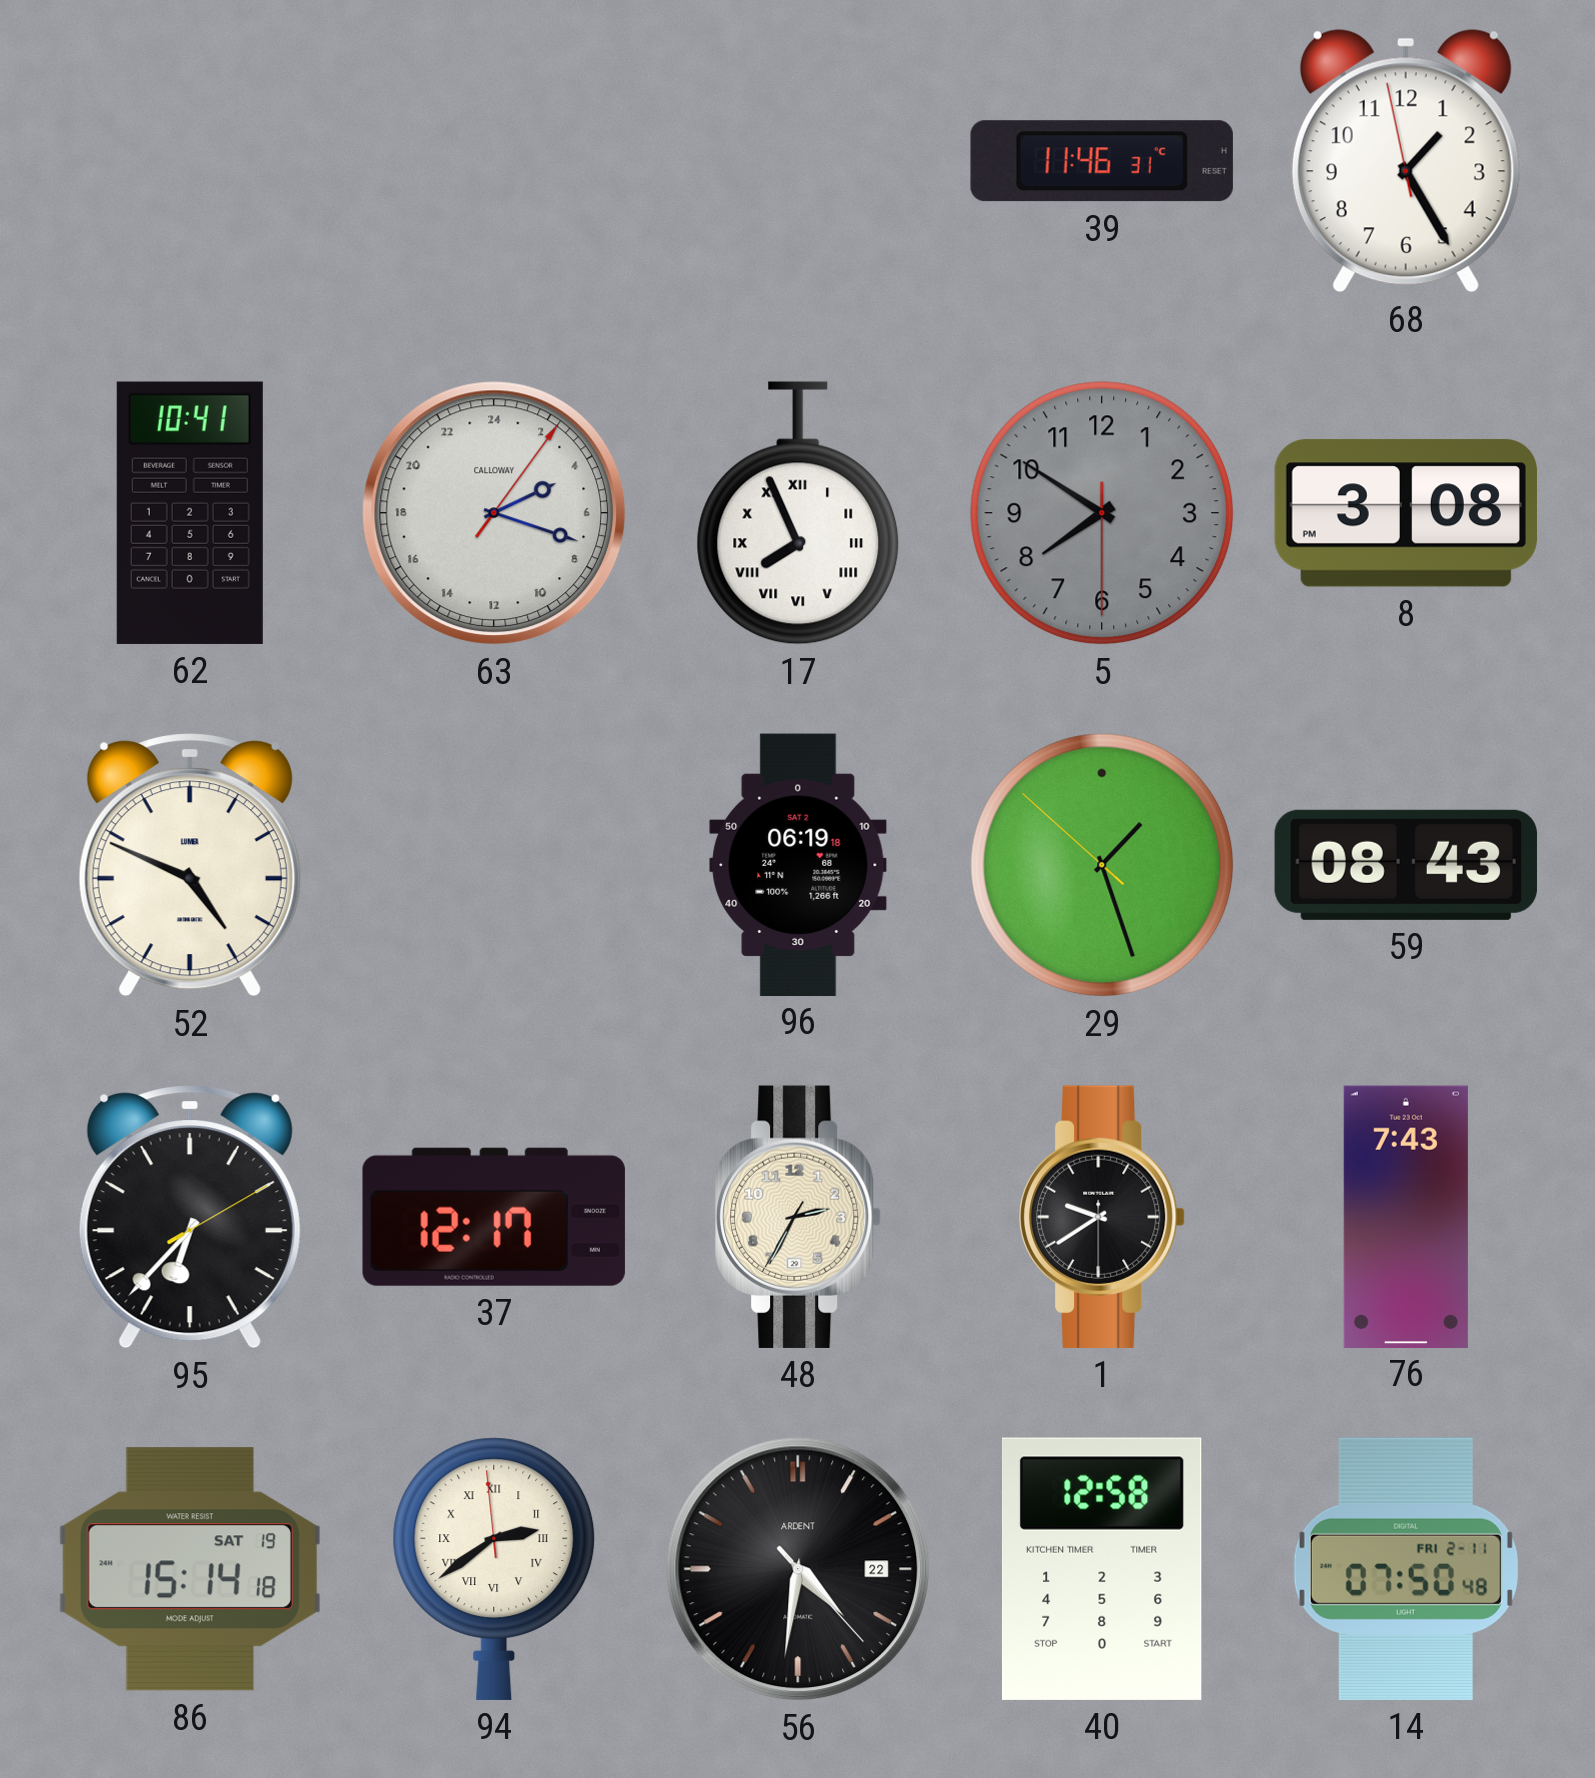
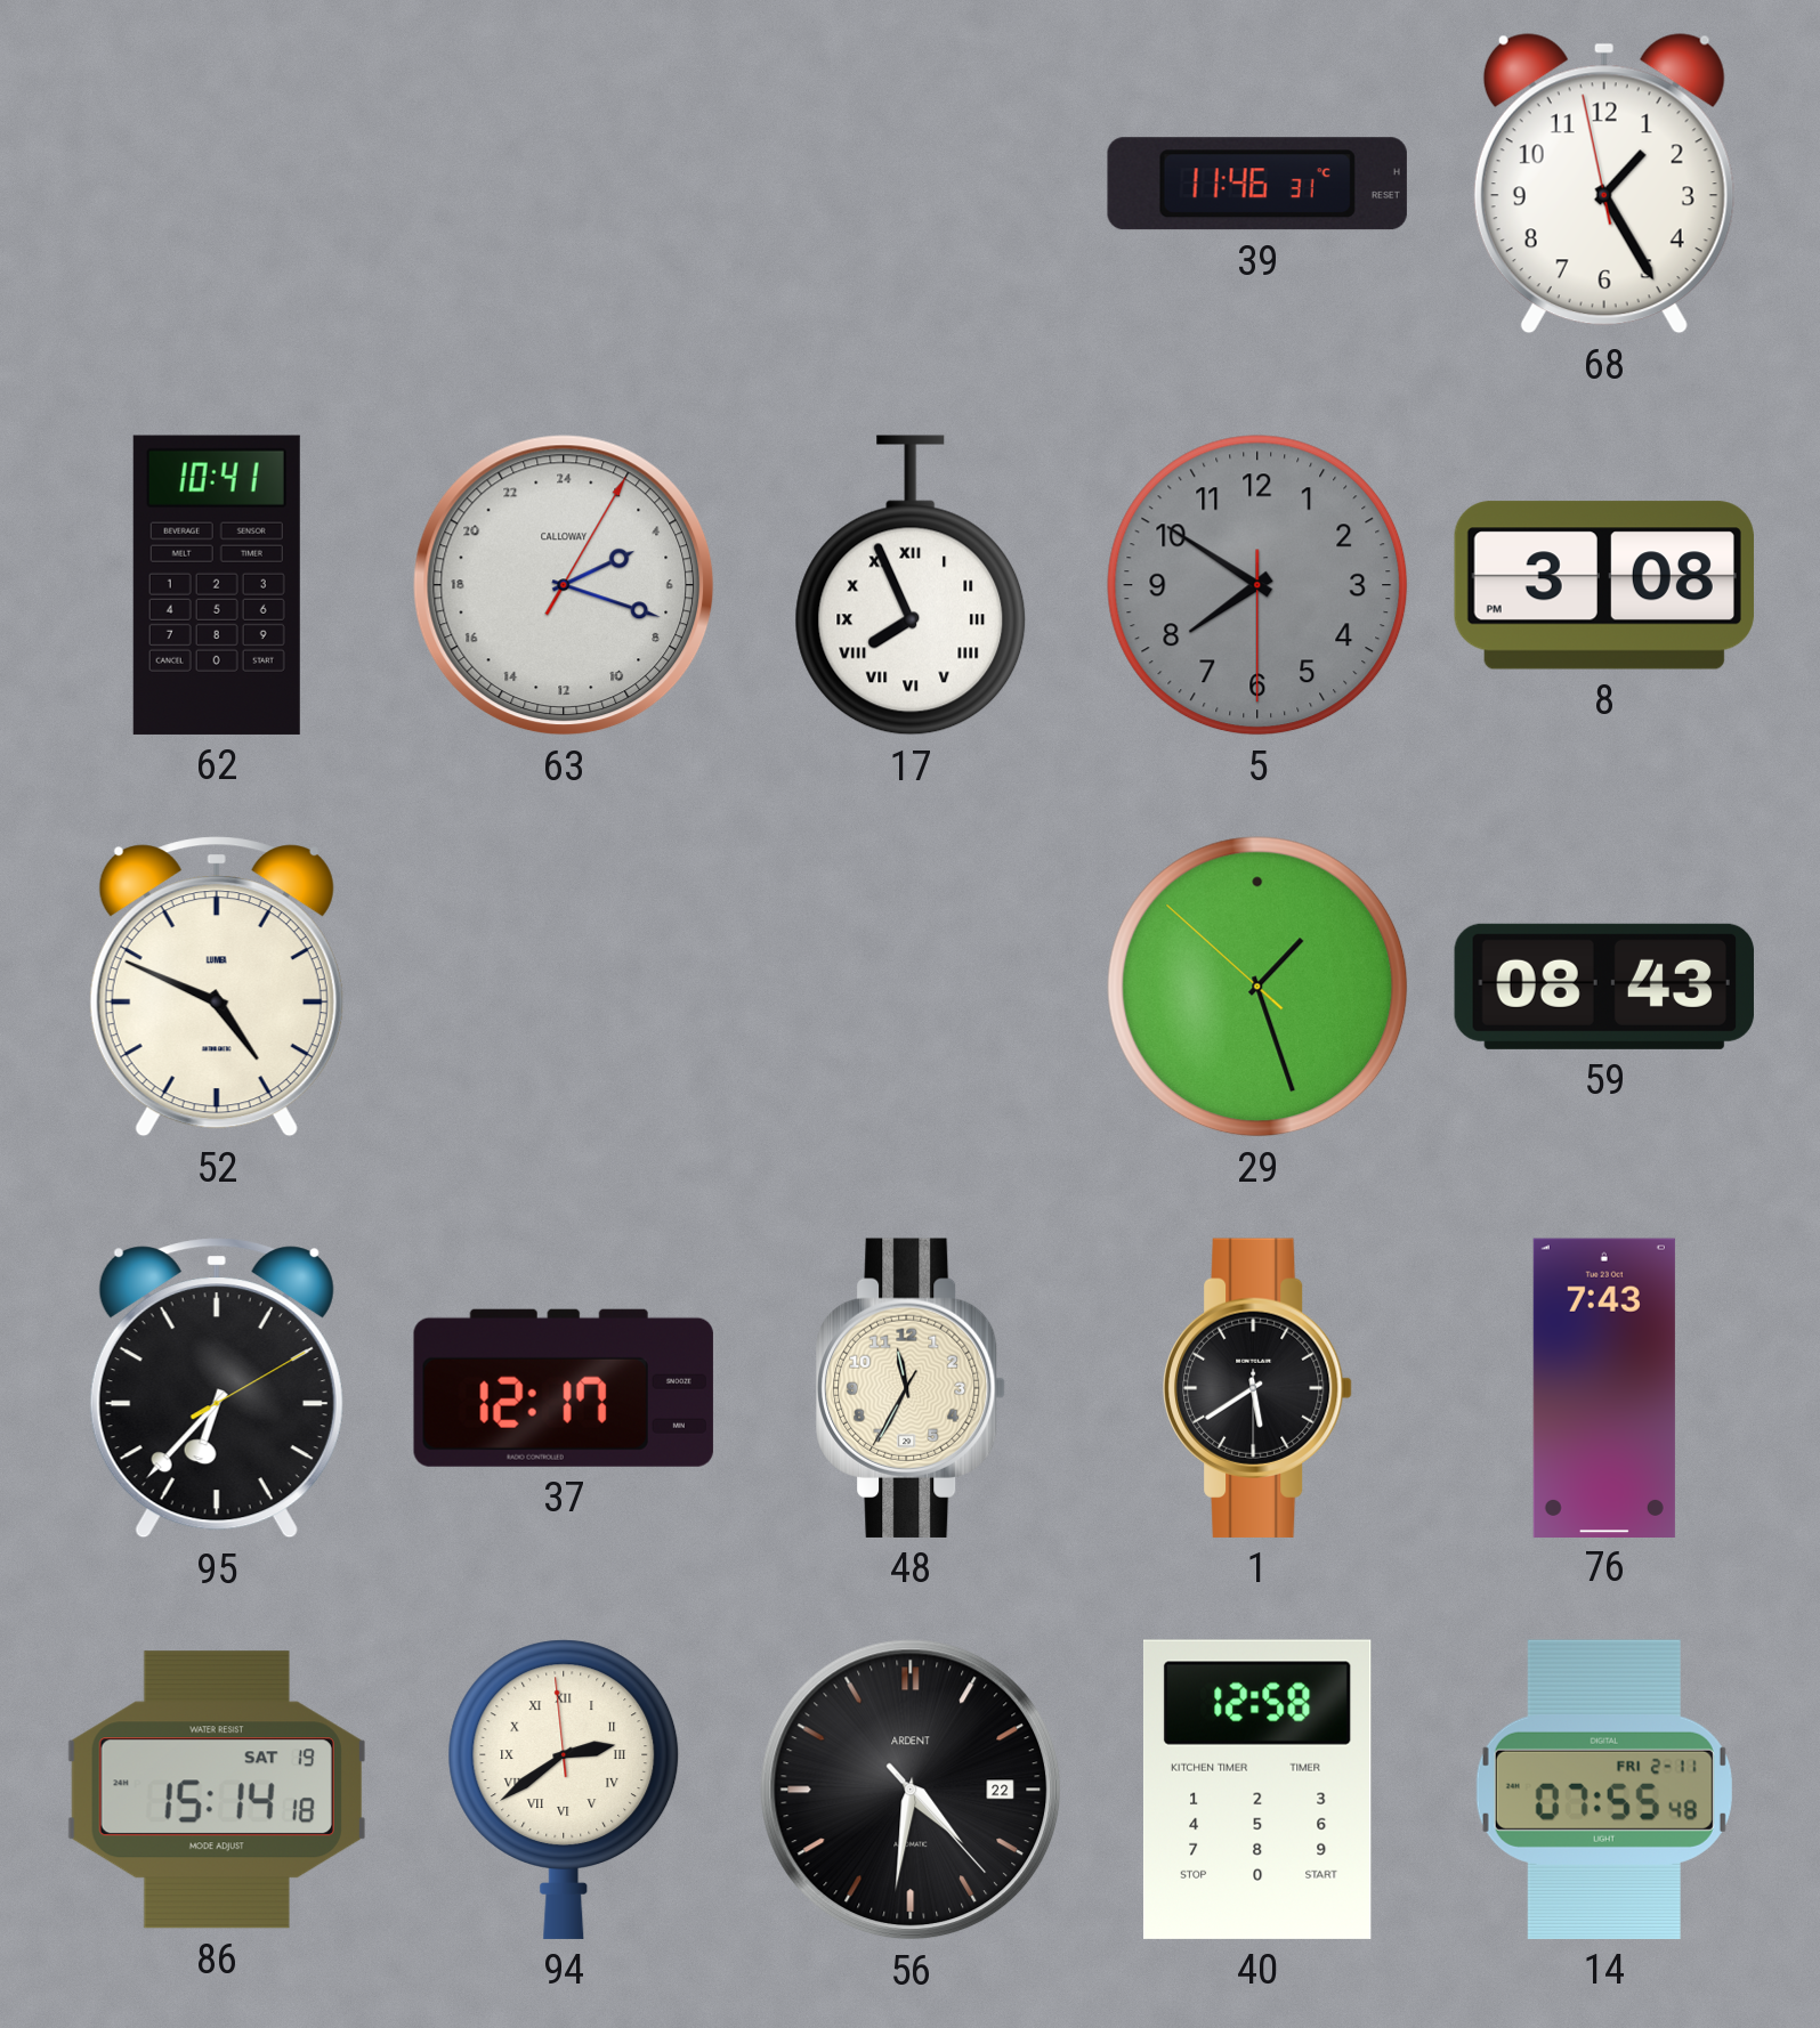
63: 4:18:06 -> 4:18:05 (564, 585)
96: 06:19 -> none (798, 864)
48: 2:34 -> 11:34 (911, 1388)
1: 9:39 -> 5:39 (1257, 1388)
14: 07:50 -> 07:55 (1604, 1790)
